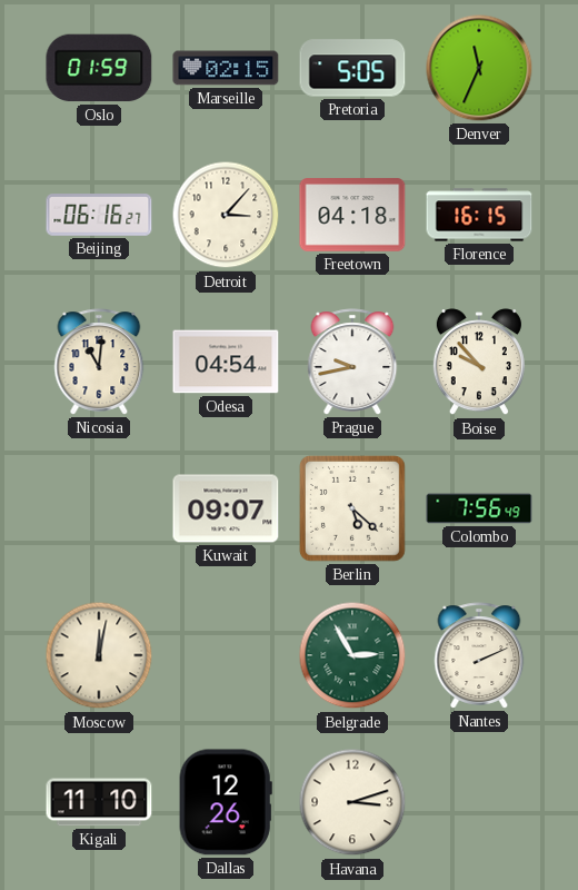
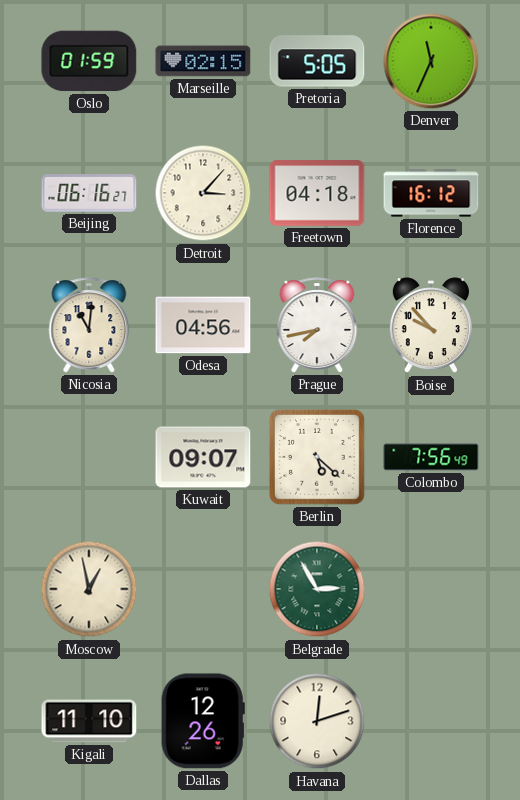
Florence: 16:15 -> 16:12 (431, 193)
Odesa: 04:54 -> 04:56 (203, 325)
Prague: 9:43 -> 7:43 (317, 325)
Moscow: 12:02 -> 12:58 (89, 589)
Nantes: 2:11 -> none (479, 655)
Havana: 3:12 -> 12:12 (317, 721)
